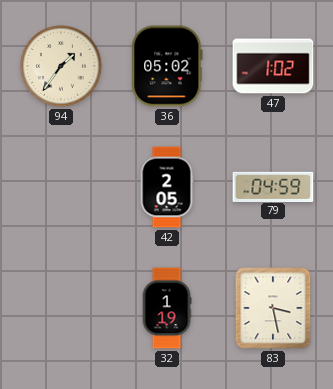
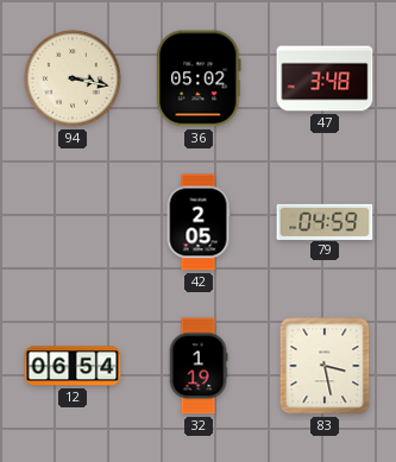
94: 1:36 -> 3:17 (73, 78)
47: 1:02 -> 3:48 (325, 78)
12: none -> 06:54 (73, 366)
